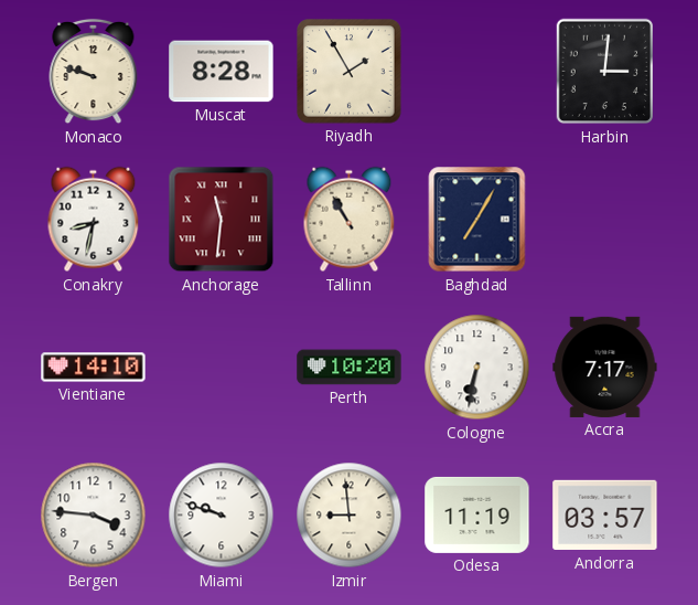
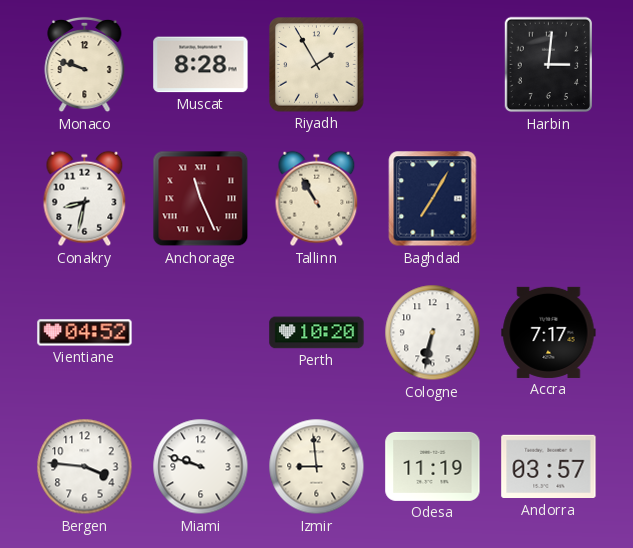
Anchorage: 11:31 -> 11:26 (201, 199)
Vientiane: 14:10 -> 04:52 (85, 333)
